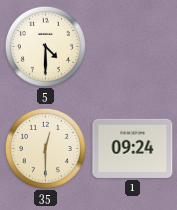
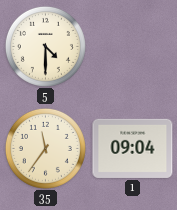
35: 12:30 -> 11:36 (45, 148)
1: 09:24 -> 09:04 (133, 148)
